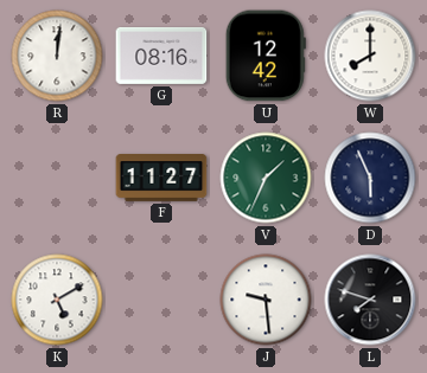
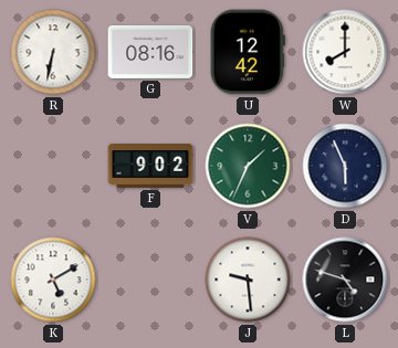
R: 12:01 -> 6:32 (53, 52)
F: 11:27 -> 9:02 (150, 167)
L: 7:48 -> 4:48 (345, 280)
